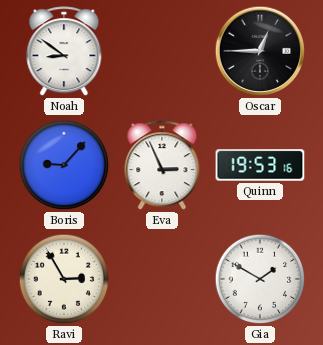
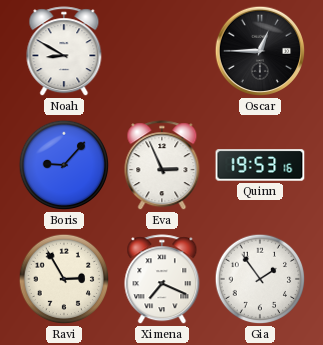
Noah: 8:51 -> 8:50 (64, 52)
Ximena: none -> 7:19 (162, 280)
Gia: 1:50 -> 1:54 (260, 279)
